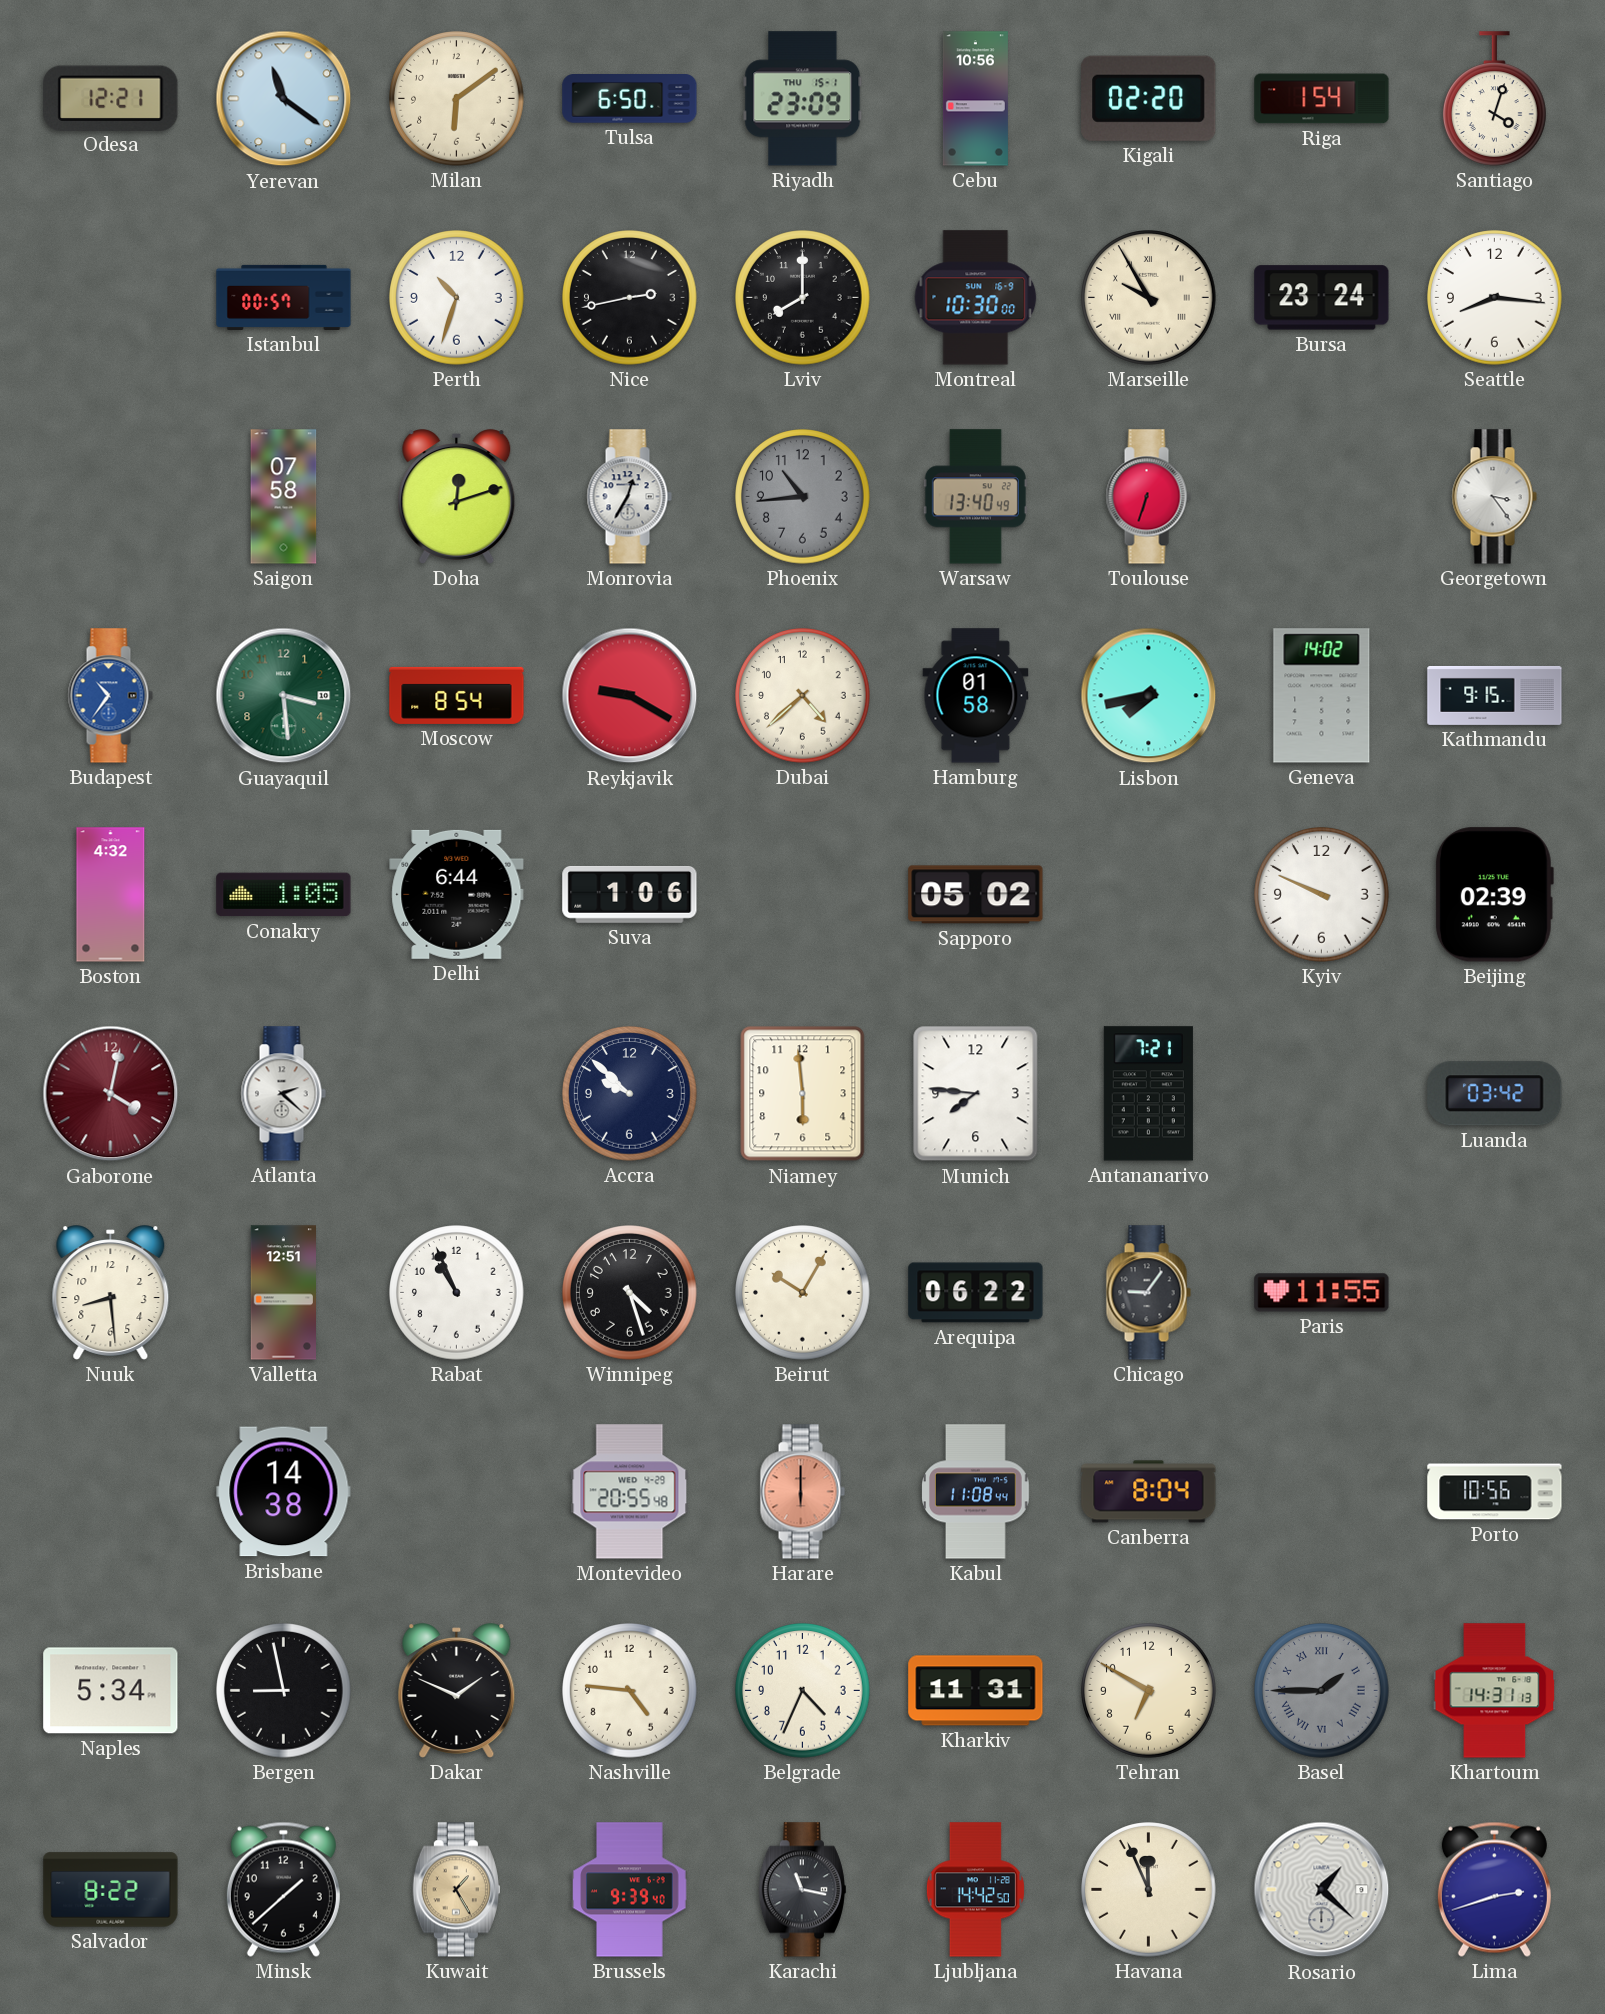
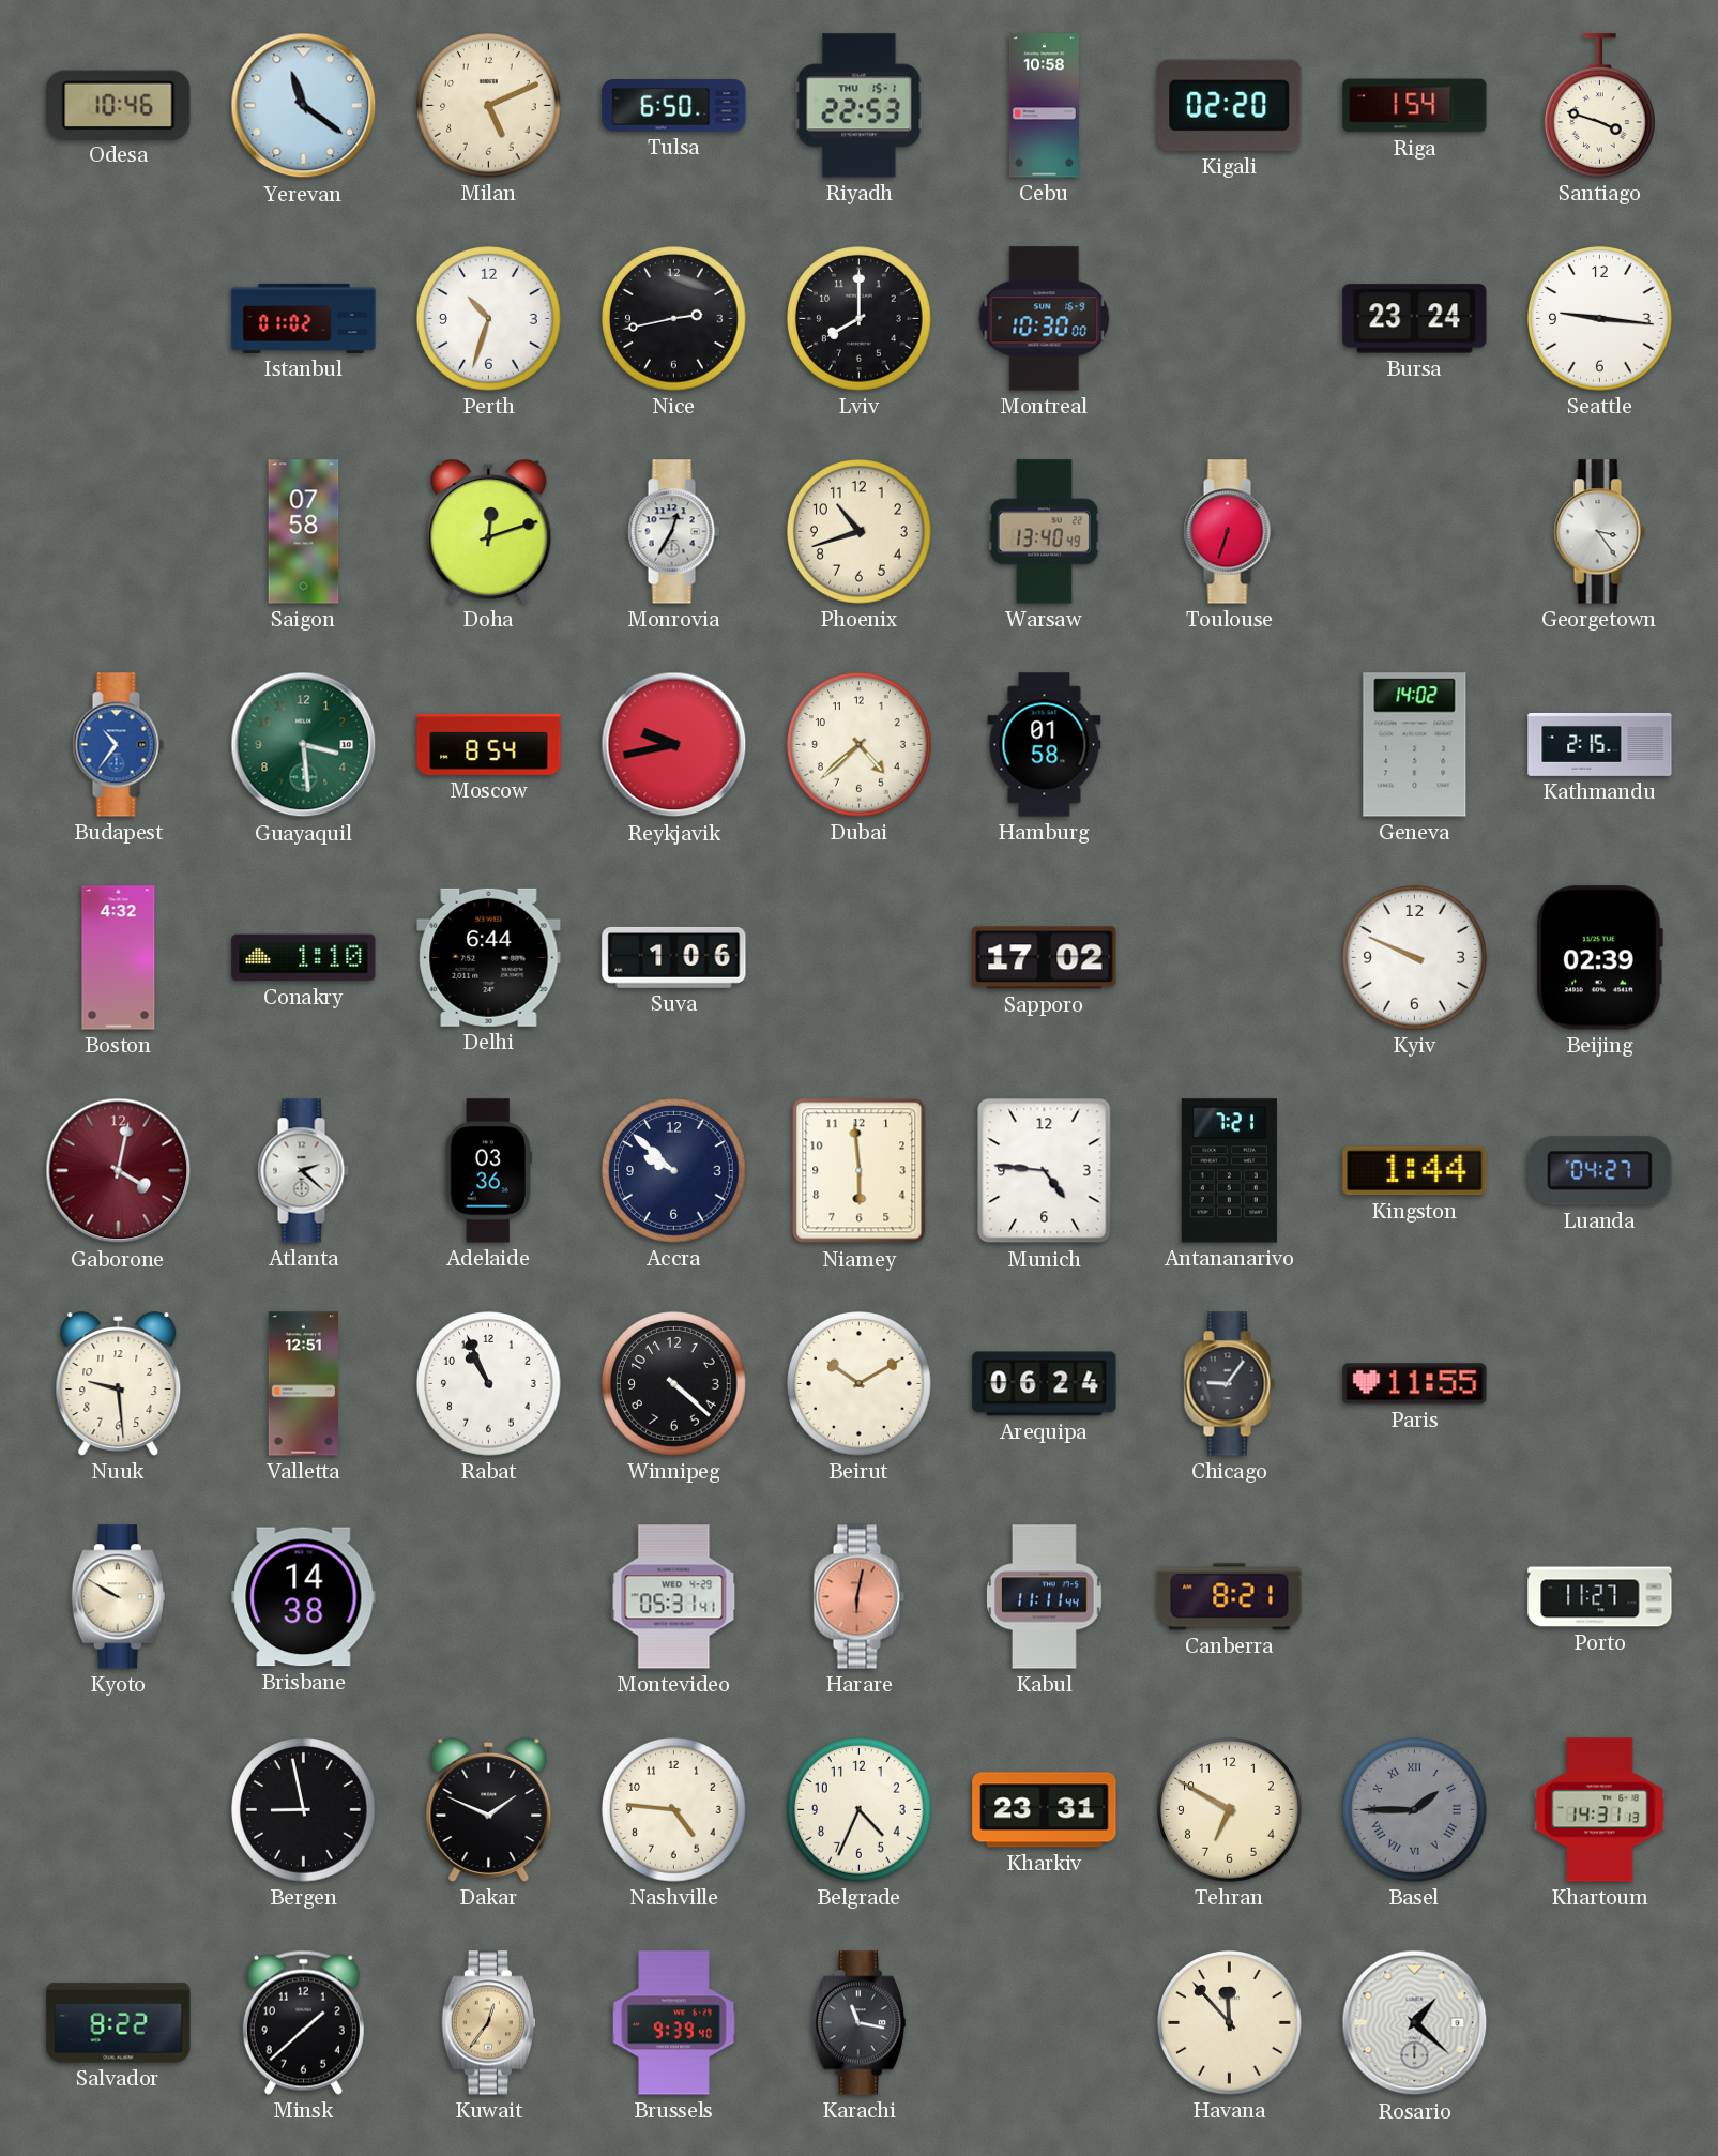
Odesa: 12:21 -> 10:46 (119, 105)
Milan: 6:09 -> 5:11 (489, 106)
Riyadh: 23:09 -> 22:53 (860, 106)
Cebu: 10:56 -> 10:58 (1044, 106)
Santiago: 4:03 -> 3:48 (1600, 106)
Istanbul: 00:57 -> 01:02 (304, 318)
Marseille: 9:55 -> none (1149, 298)
Seattle: 8:16 -> 9:16 (1600, 319)
Phoenix: 10:44 -> 10:42 (860, 532)
Phoenix dial: grey -> cream (860, 532)
Reykjavik: 9:20 -> 9:43 (674, 745)
Lisbon: 7:43 -> none (1149, 696)
Kathmandu: 9:15 -> 2:15 (1600, 744)
Conakry: 1:05 -> 1:10 (304, 958)
Sapporo: 05:02 -> 17:02 (1045, 958)
Adelaide: none -> 03:36 (488, 1171)
Munich: 7:46 -> 4:46 (1045, 1171)
Kingston: none -> 1:44 (1415, 1171)
Luanda: 03:42 -> 04:27 (1600, 1171)
Nuuk: 8:29 -> 9:29 (119, 1384)
Winnipeg: 4:27 -> 4:22 (674, 1384)
Beirut: 10:05 -> 10:10 (860, 1384)
Arequipa: 06:22 -> 06:24 (1045, 1384)
Kyoto: none -> 9:50 (118, 1597)
Montevideo: 20:55 -> 05:31 (674, 1597)
Harare: 6:00 -> 6:02 (858, 1597)
Kabul: 11:08 -> 11:11 (1045, 1597)
Canberra: 8:04 -> 8:21 (1230, 1597)
Porto: 10:56 -> 11:27 (1600, 1597)
Naples: 5:34 -> none (111, 1691)
Kharkiv: 11:31 -> 23:31 (1045, 1810)
Kuwait: 1:25 -> 12:36 (488, 2023)
Ljubljana: 14:42 -> none (975, 1890)
Havana: 11:56 -> 11:53 (1230, 2023)
Lima: 2:42 -> none (1494, 1889)
